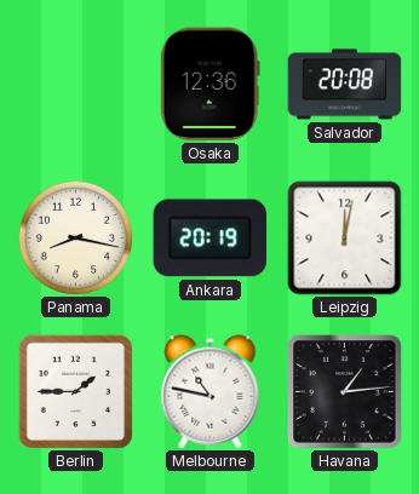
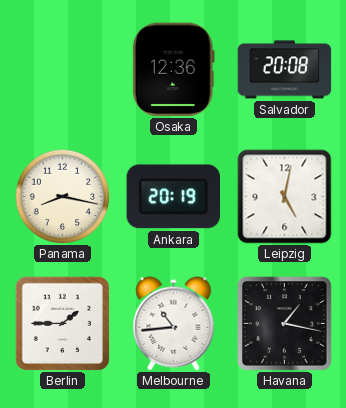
Leipzig: 12:02 -> 5:02 (285, 197)
Melbourne: 10:47 -> 10:44 (174, 324)
Havana: 1:14 -> 1:17 (285, 324)
